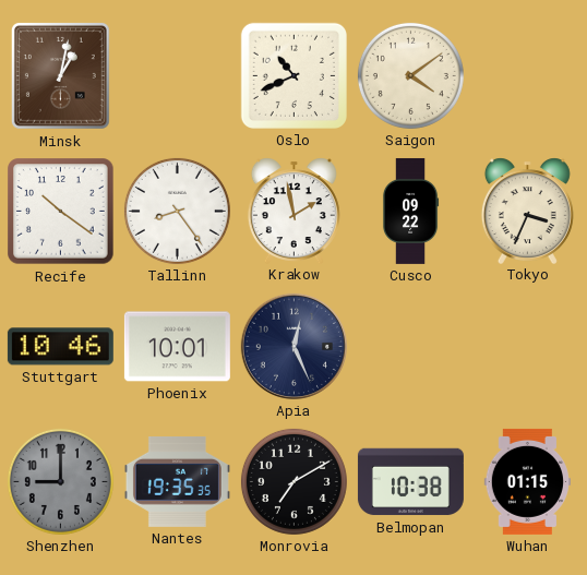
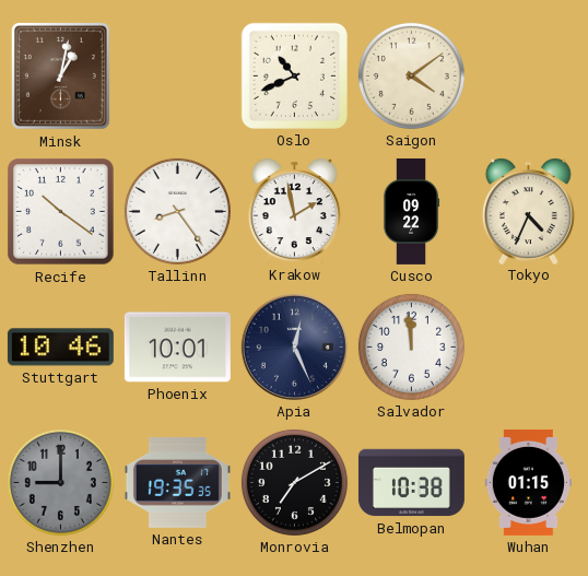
Tokyo: 3:34 -> 4:34 (528, 211)
Salvador: none -> 11:59 (411, 346)
